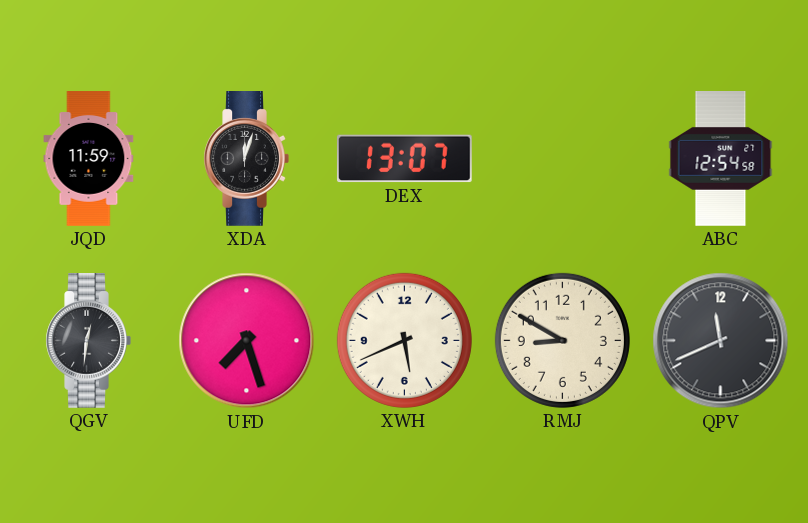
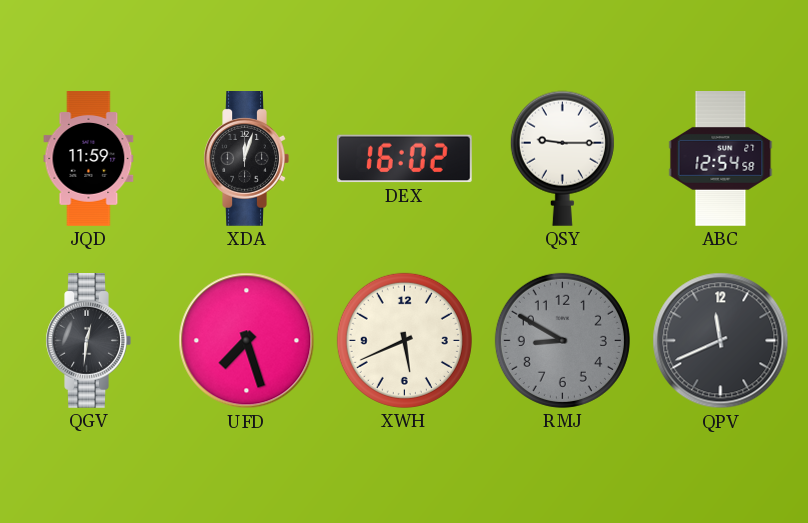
DEX: 13:07 -> 16:02 (404, 159)
QSY: none -> 9:15 (562, 158)
RMJ dial: cream -> grey (562, 340)
